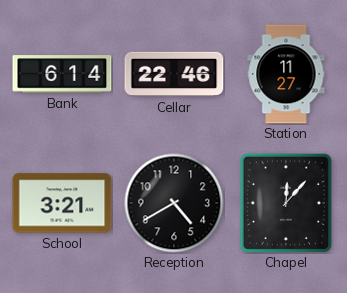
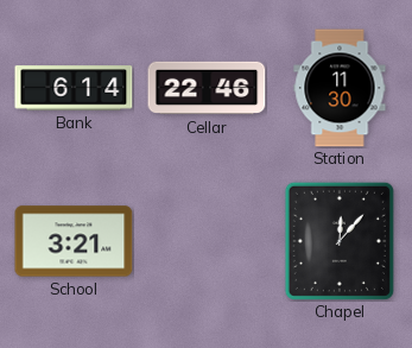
Station: 11:27 -> 11:30 (340, 88)
Reception: 4:40 -> none (174, 203)
